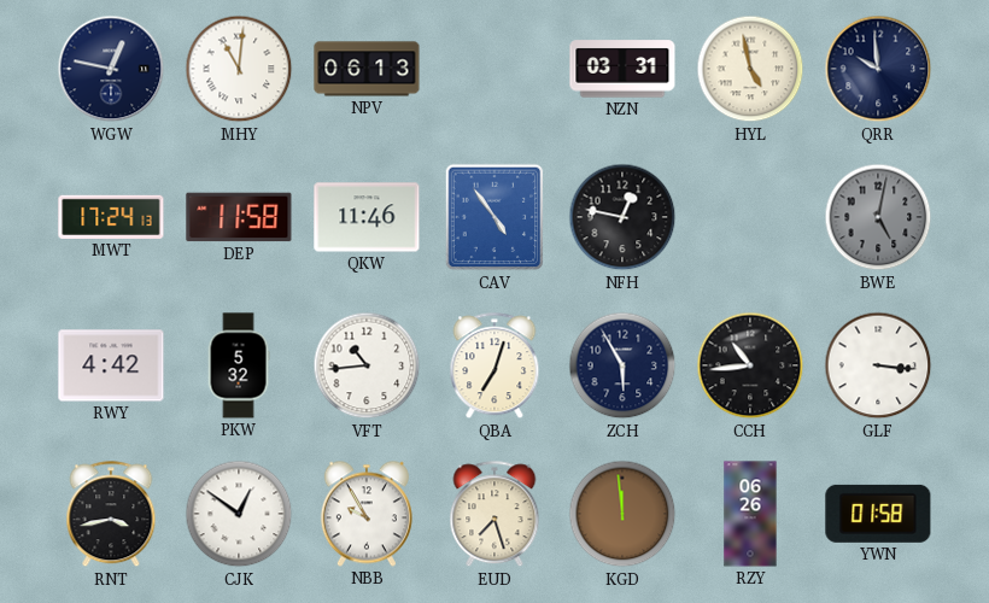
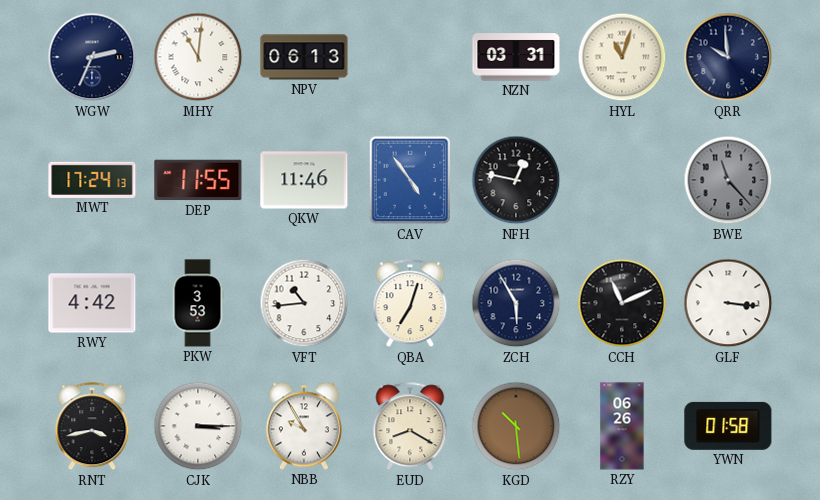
WGW: 12:47 -> 2:34 (92, 57)
HYL: 4:58 -> 11:03 (622, 57)
DEP: 11:58 -> 11:55 (198, 180)
BWE: 5:02 -> 11:23 (728, 180)
PKW: 5:32 -> 3:53 (198, 303)
CCH: 10:44 -> 11:11 (622, 303)
CJK: 12:51 -> 3:15 (198, 426)
EUD: 7:27 -> 8:20 (410, 427)
KGD: 11:59 -> 10:29 (516, 426)
